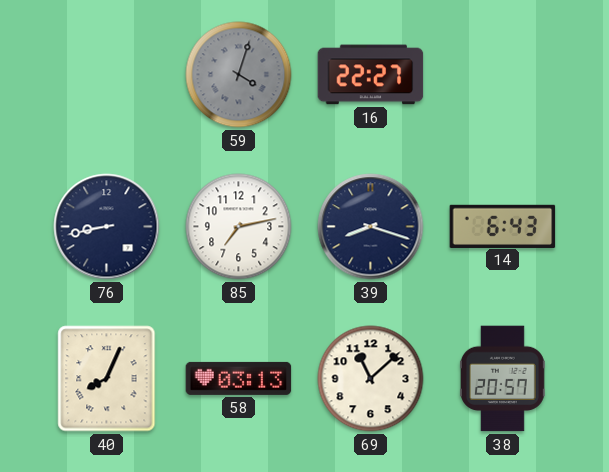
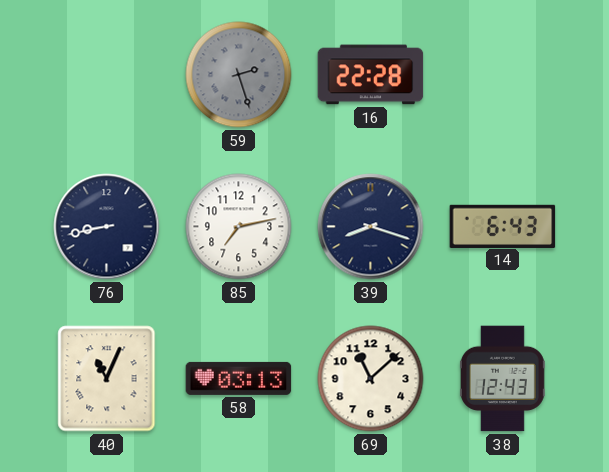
59: 4:03 -> 2:27 (239, 75)
16: 22:27 -> 22:28 (371, 75)
40: 8:04 -> 11:04 (107, 379)
38: 20:57 -> 12:43 (502, 379)
